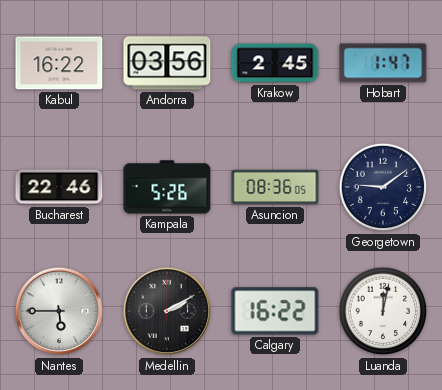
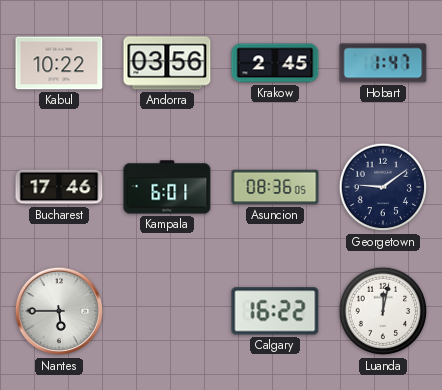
Kabul: 16:22 -> 10:22 (59, 63)
Bucharest: 22:46 -> 17:46 (59, 187)
Kampala: 5:26 -> 6:01 (167, 187)
Medellin: 2:10 -> none (167, 311)
